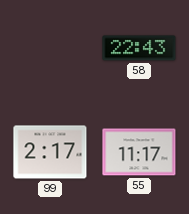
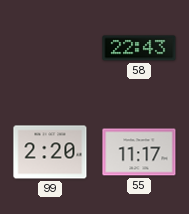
99: 2:17 -> 2:20 (50, 152)
